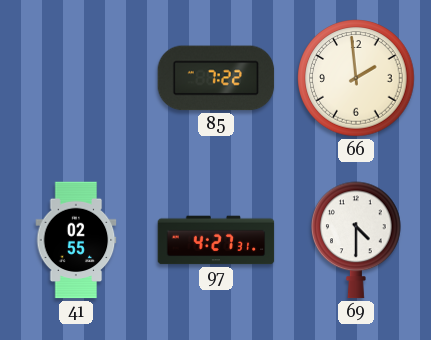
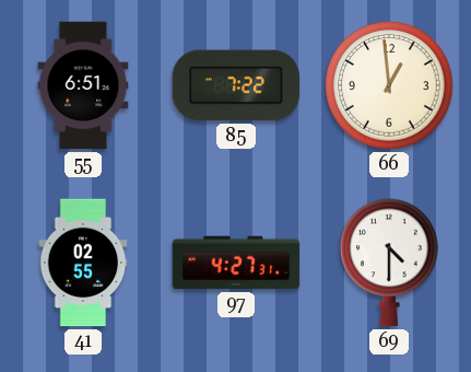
55: none -> 6:51 (83, 85)
66: 1:59 -> 12:59 (389, 85)
